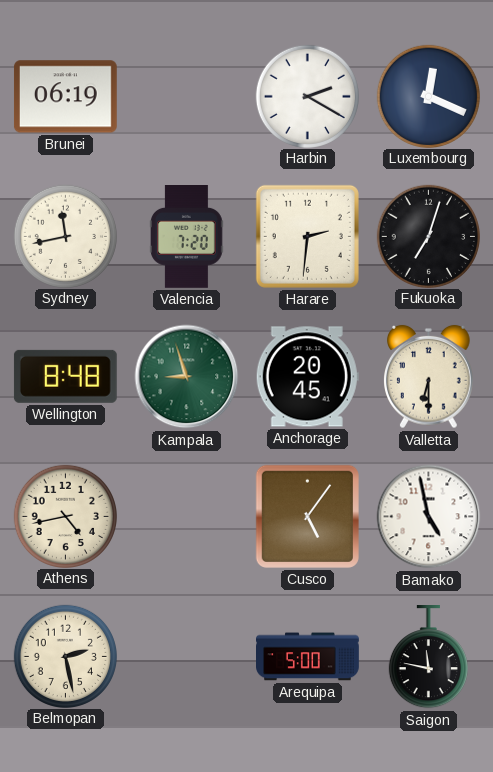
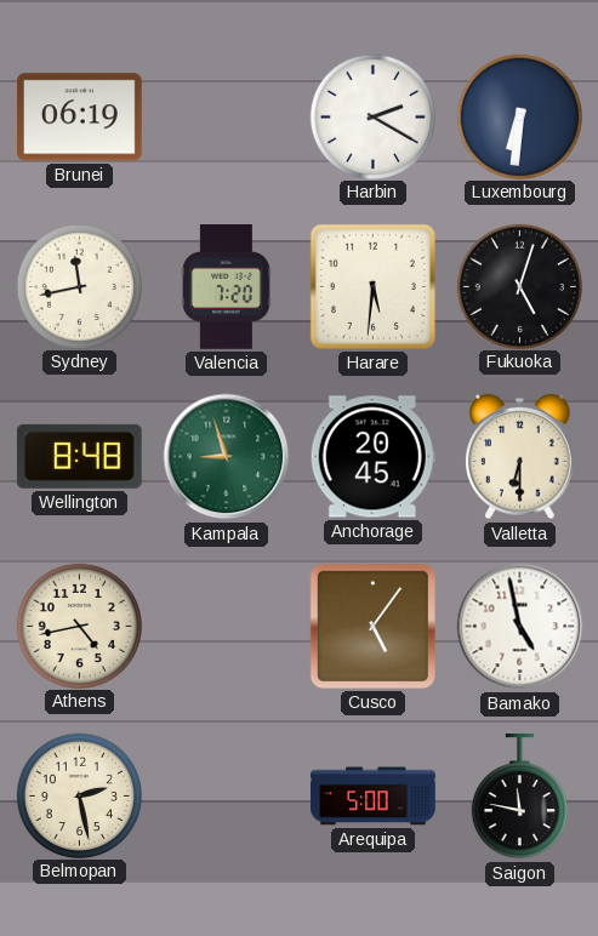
Luxembourg: 12:19 -> 6:31 (519, 116)
Harare: 2:31 -> 5:31 (372, 286)
Fukuoka: 7:03 -> 5:03 (519, 286)
